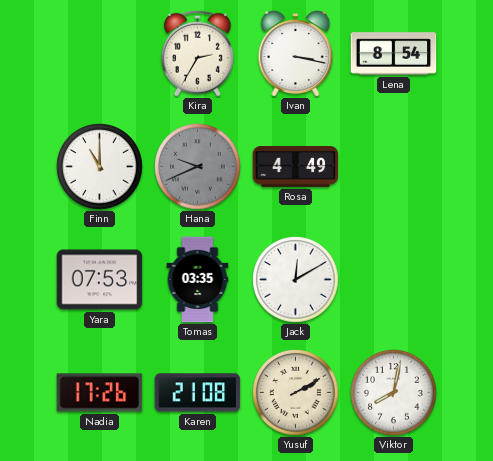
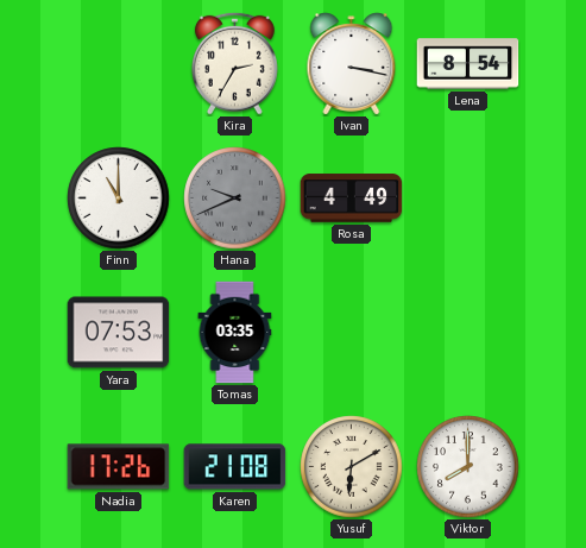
Jack: 12:10 -> none (296, 280)
Yusuf: 2:10 -> 6:10 (352, 467)
Viktor: 8:02 -> 8:00 (468, 467)
